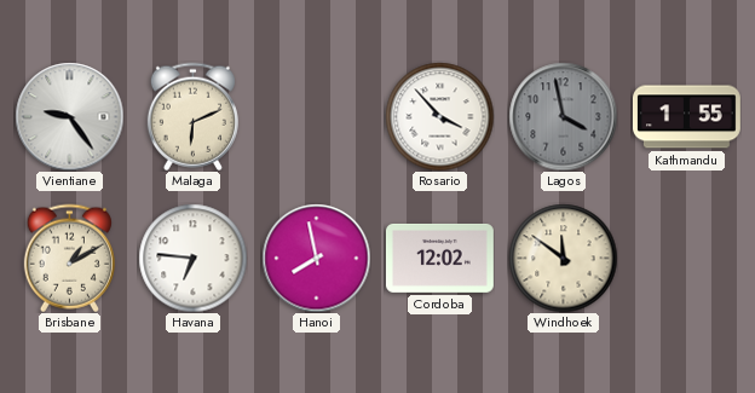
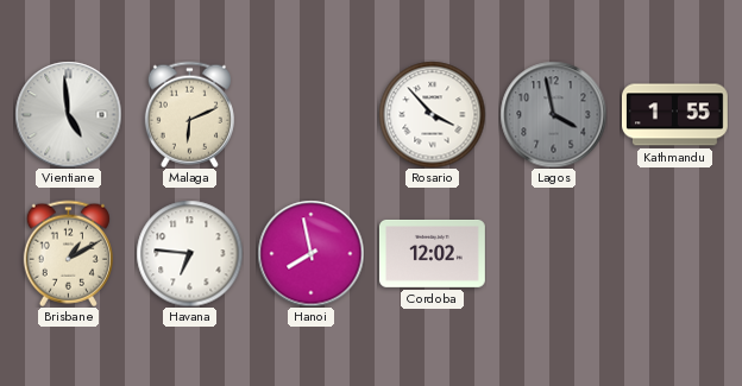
Vientiane: 9:24 -> 4:59 (68, 114)
Windhoek: 11:51 -> none (563, 258)
